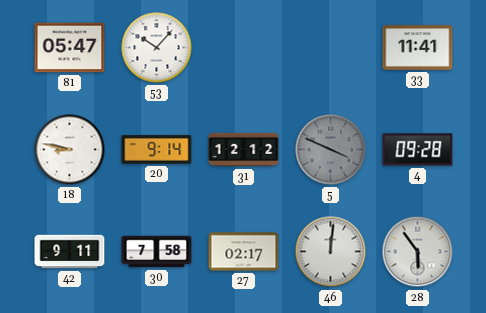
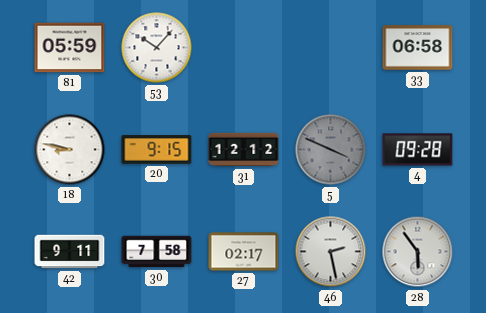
81: 05:47 -> 05:59 (70, 48)
33: 11:41 -> 06:58 (418, 48)
20: 9:14 -> 9:15 (157, 150)
46: 12:01 -> 2:28 (331, 252)
